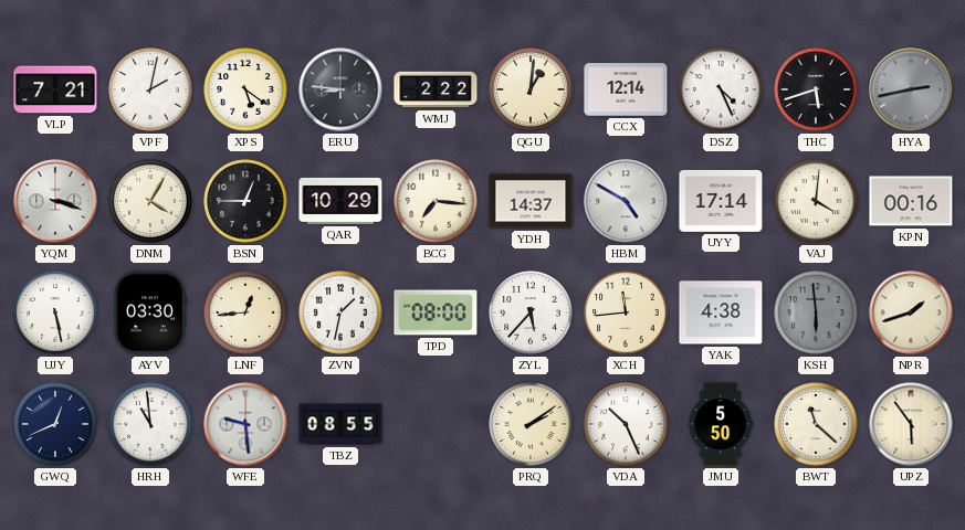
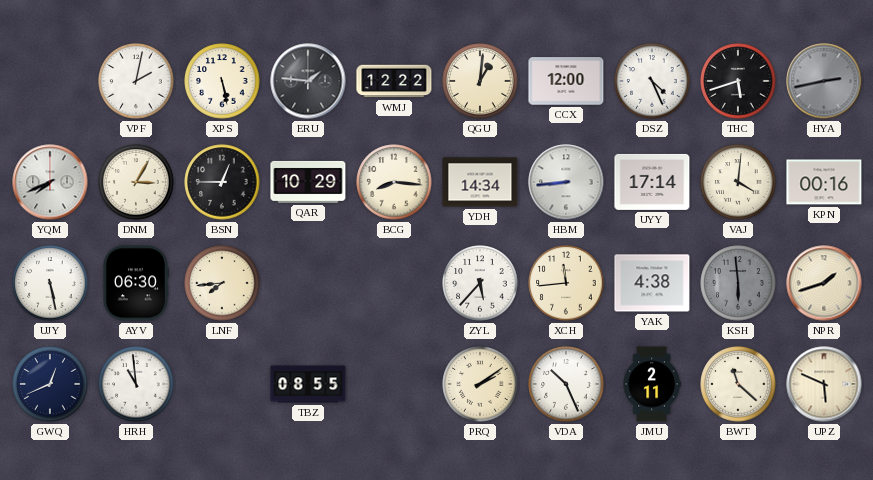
VLP: 7:21 -> none (55, 89)
XPS: 5:21 -> 5:28 (222, 81)
ERU: 8:46 -> 1:46 (308, 81)
WMJ: 2:22 -> 12:22 (394, 81)
CCX: 12:14 -> 12:00 (566, 81)
YQM: 3:18 -> 7:41 (50, 182)
DNM: 4:05 -> 3:05 (136, 182)
BCG: 7:16 -> 8:16 (394, 182)
YDH: 14:37 -> 14:34 (480, 182)
HBM: 4:50 -> 8:44 (566, 182)
AYV: 03:30 -> 06:30 (135, 283)
LNF: 12:44 -> 7:44 (222, 283)
ZVN: 1:32 -> none (340, 312)
TPD: 08:00 -> none (436, 312)
WFE: 9:29 -> none (245, 424)
JMU: 5:50 -> 2:11 (652, 384)
UPZ: 5:54 -> 5:49 (824, 384)
